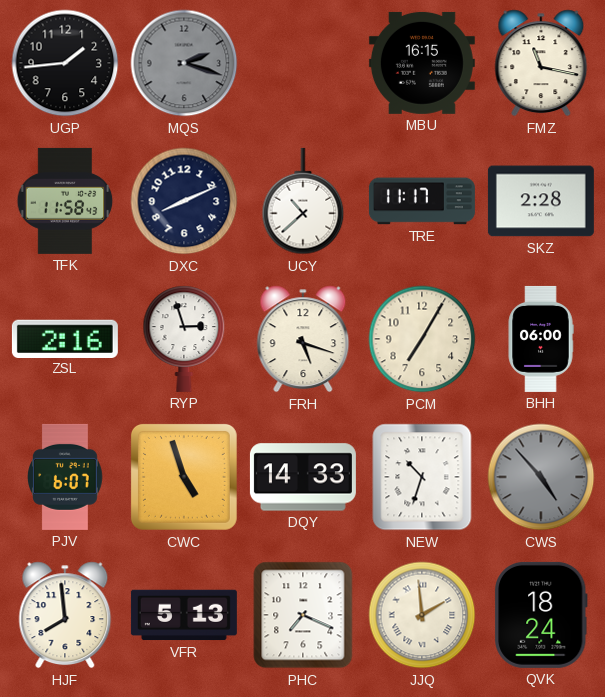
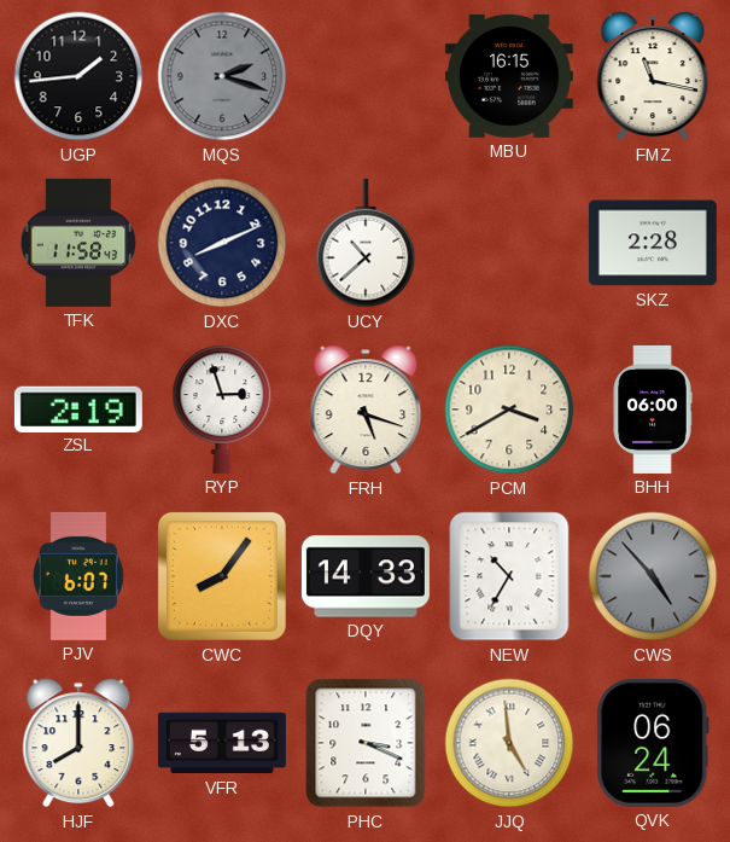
TRE: 11:17 -> none (422, 201)
ZSL: 2:16 -> 2:19 (78, 408)
PCM: 7:05 -> 3:40 (509, 410)
CWC: 4:57 -> 8:06 (222, 576)
NEW: 10:33 -> 10:35 (509, 576)
HJF: 7:59 -> 8:00 (78, 743)
PHC: 7:19 -> 3:19 (366, 743)
JJQ: 1:59 -> 4:59 (509, 743)
QVK: 18:24 -> 06:24 (653, 743)
